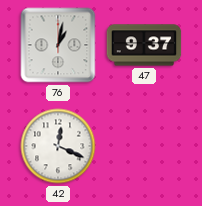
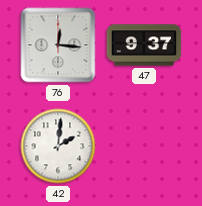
76: 1:02 -> 12:16 (58, 45)
42: 12:19 -> 2:01 (58, 146)
